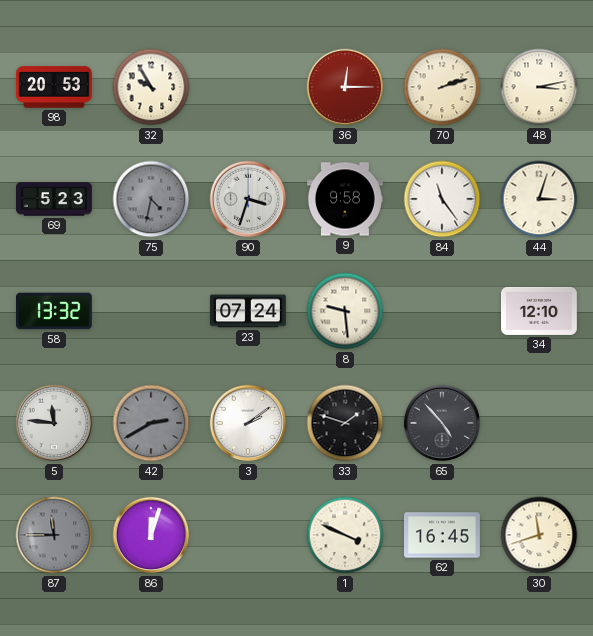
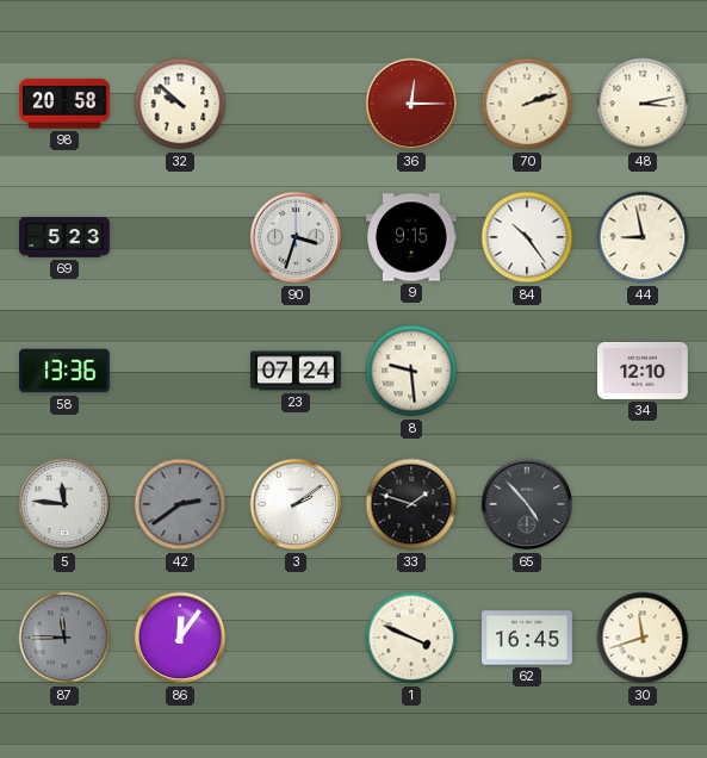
98: 20:53 -> 20:58 (66, 104)
32: 9:55 -> 9:52 (180, 104)
75: 4:32 -> none (151, 199)
9: 9:58 -> 9:15 (413, 237)
84: 11:24 -> 10:24 (527, 237)
44: 3:03 -> 8:58 (643, 237)
58: 13:32 -> 13:36 (66, 371)
42: 2:40 -> 2:39 (180, 504)
86: 12:03 -> 12:06 (180, 638)
